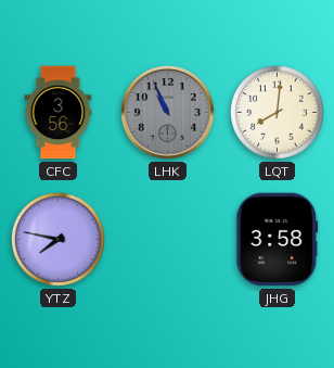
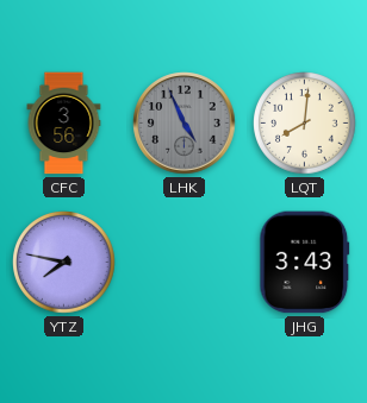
LHK: 10:56 -> 4:56 (185, 124)
JHG: 3:58 -> 3:43 (305, 263)
